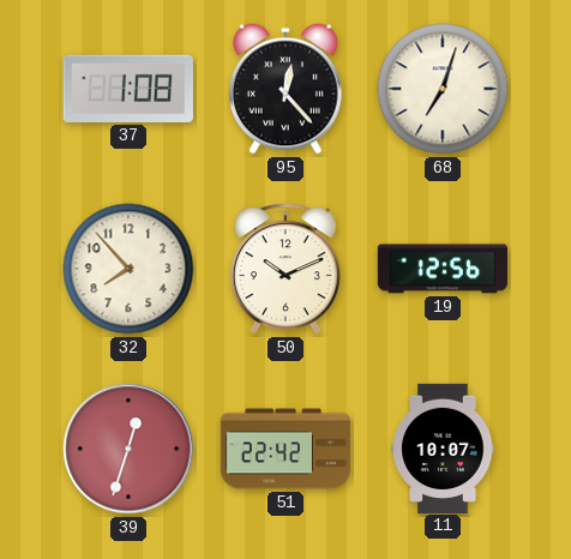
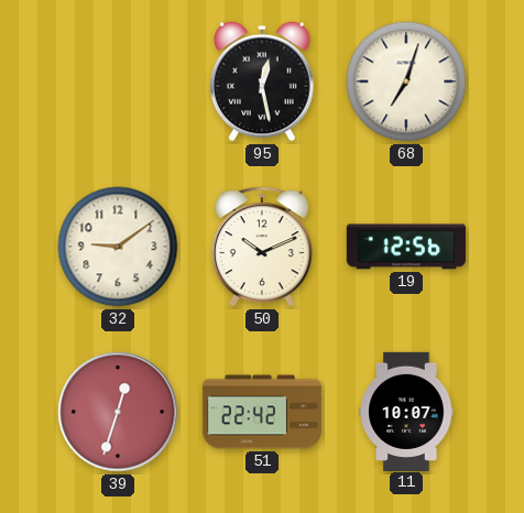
37: 1:08 -> none (128, 89)
95: 12:23 -> 12:28 (263, 81)
32: 7:53 -> 9:09 (118, 247)
